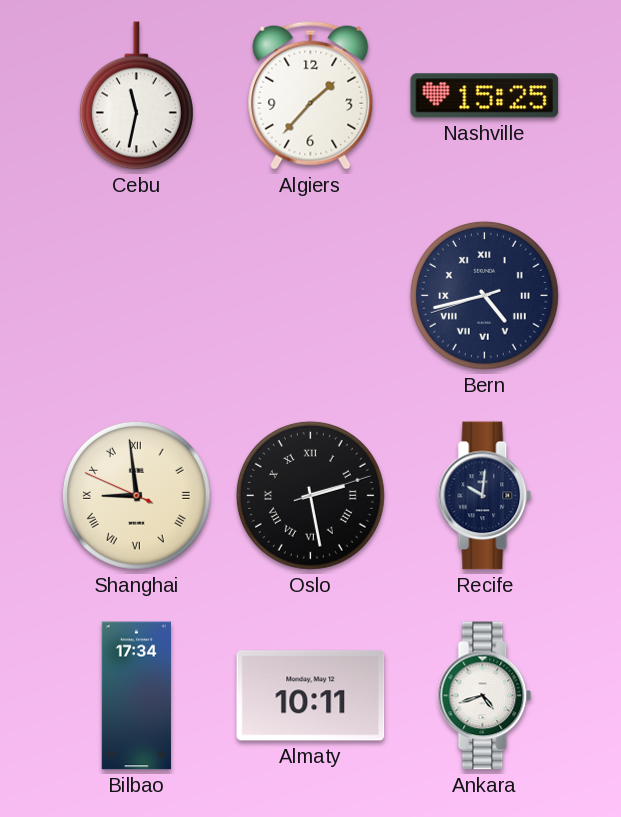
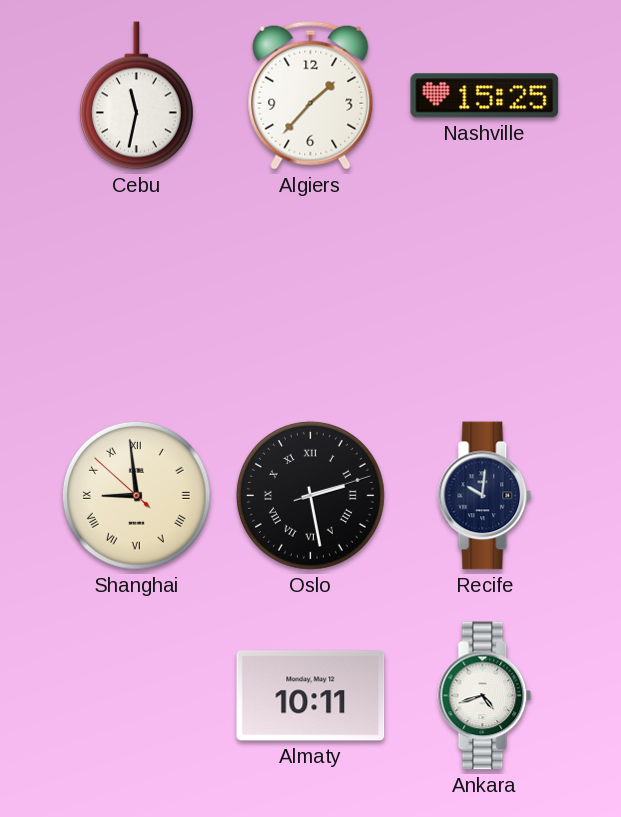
Bern: 4:42 -> none (484, 295)
Shanghai: 8:58:49 -> 8:58:52 (136, 495)
Bilbao: 17:34 -> none (136, 696)
